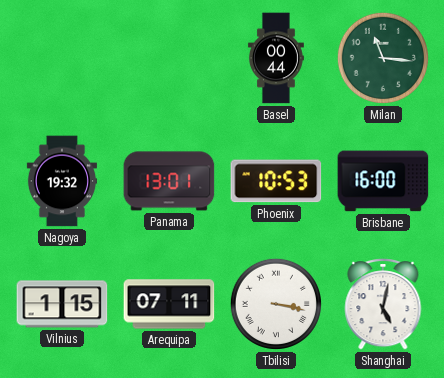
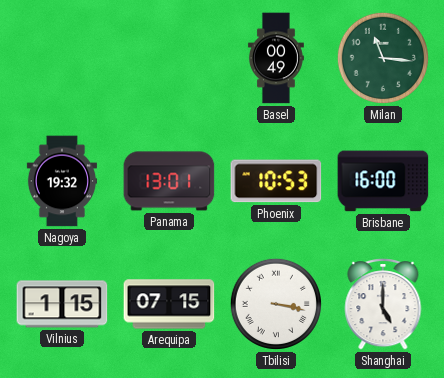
Basel: 00:44 -> 00:49 (276, 58)
Arequipa: 07:11 -> 07:15 (169, 304)
Shanghai: 5:02 -> 5:00 (383, 304)
